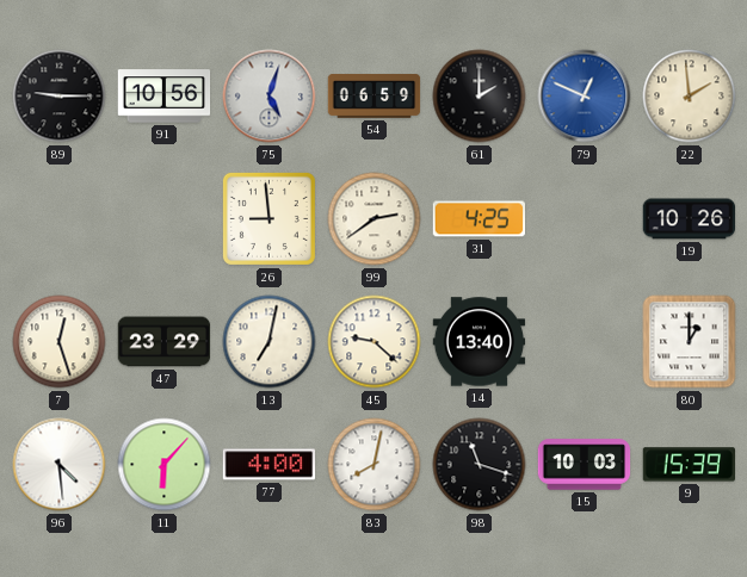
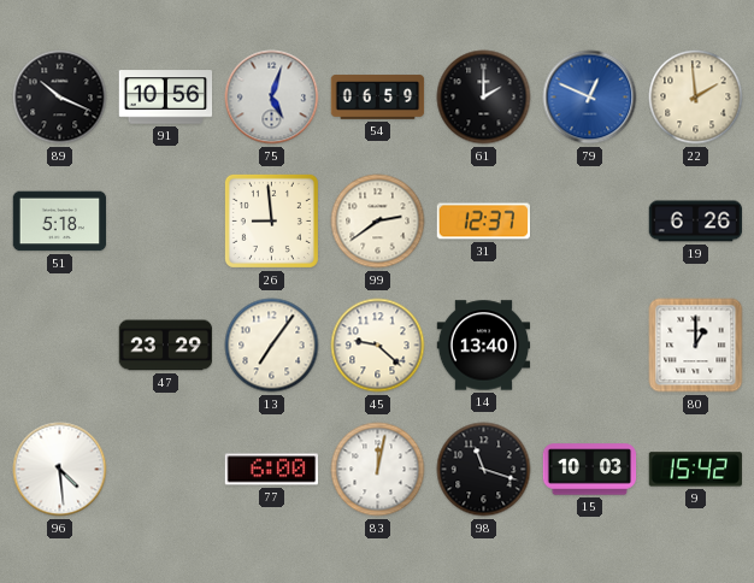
89: 9:15 -> 10:19 (60, 98)
51: none -> 5:18 (60, 222)
31: 4:25 -> 12:37 (483, 222)
19: 10:26 -> 6:26 (696, 222)
7: 12:27 -> none (60, 342)
13: 7:02 -> 7:06 (272, 346)
11: 6:07 -> none (165, 465)
77: 4:00 -> 6:00 (272, 470)
83: 8:02 -> 12:02 (378, 470)
9: 15:39 -> 15:42 (696, 470)
